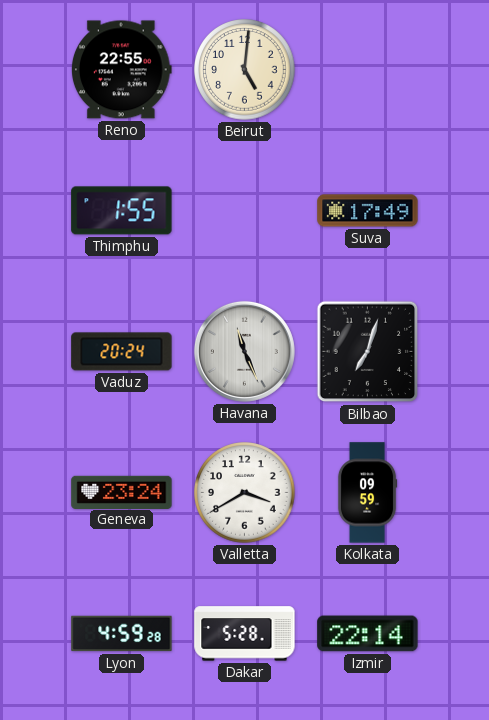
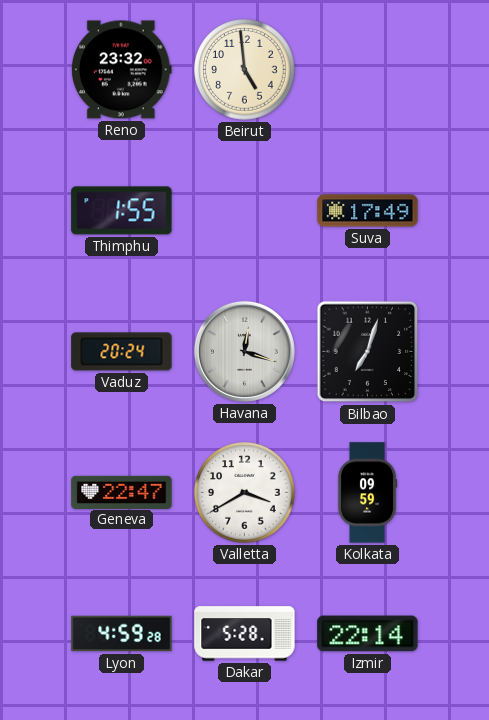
Reno: 22:55 -> 23:32 (122, 70)
Beirut: 5:01 -> 4:59 (245, 70)
Havana: 11:26 -> 12:18 (244, 351)
Geneva: 23:24 -> 22:47 (122, 492)
